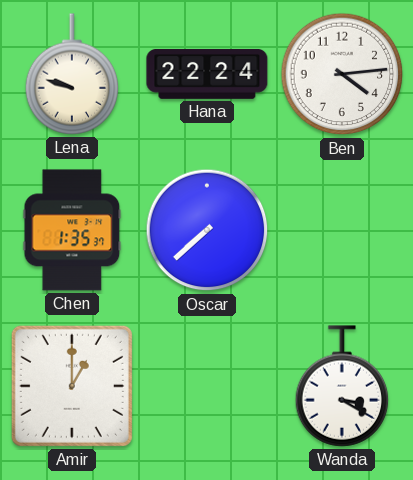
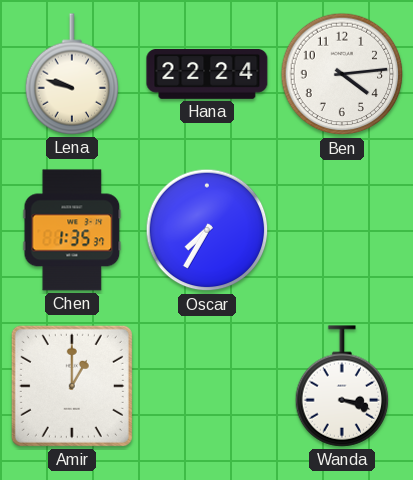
Oscar: 7:38 -> 7:35 (207, 230)
Wanda: 3:20 -> 3:18 (342, 386)
